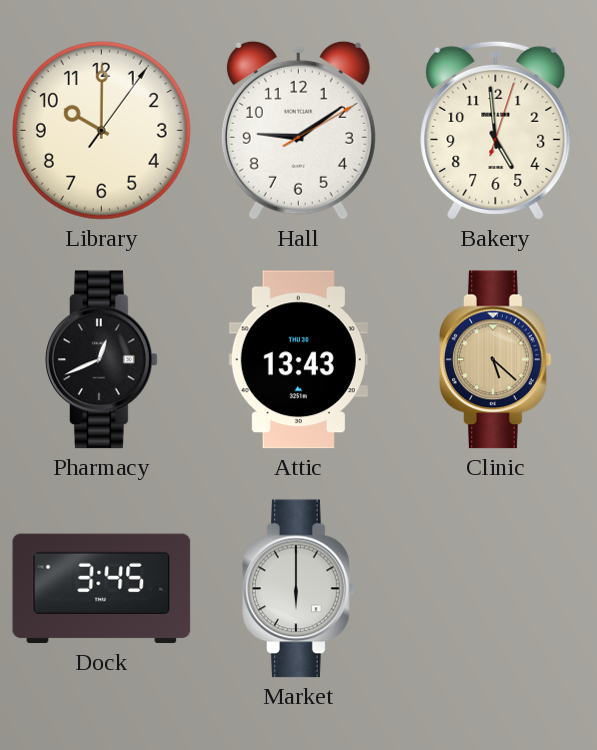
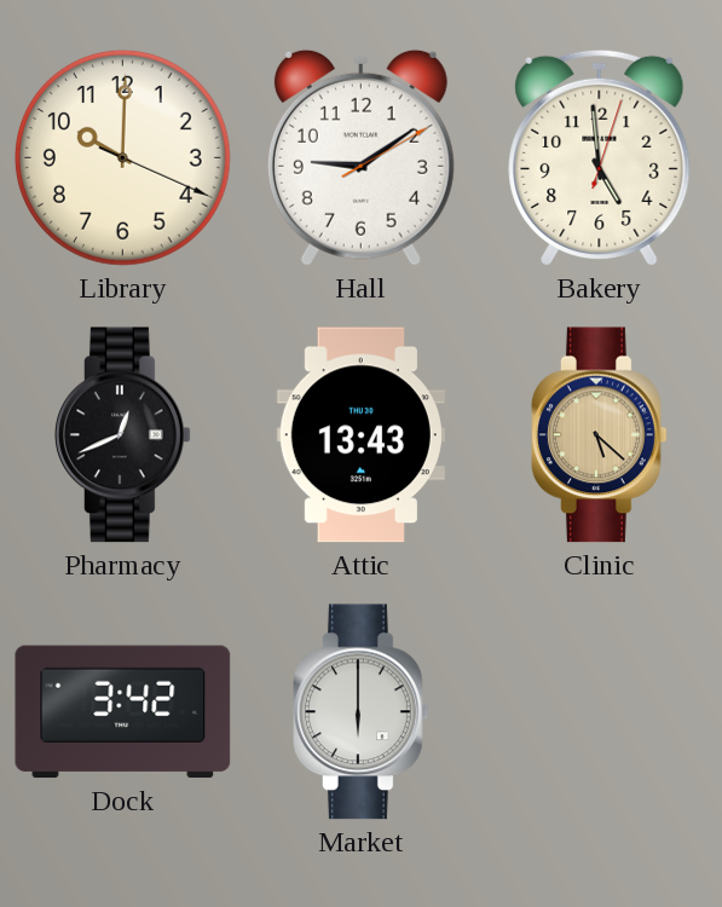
Library: 10:00:06 -> 10:00:19 (122, 157)
Dock: 3:45 -> 3:42 (123, 712)
